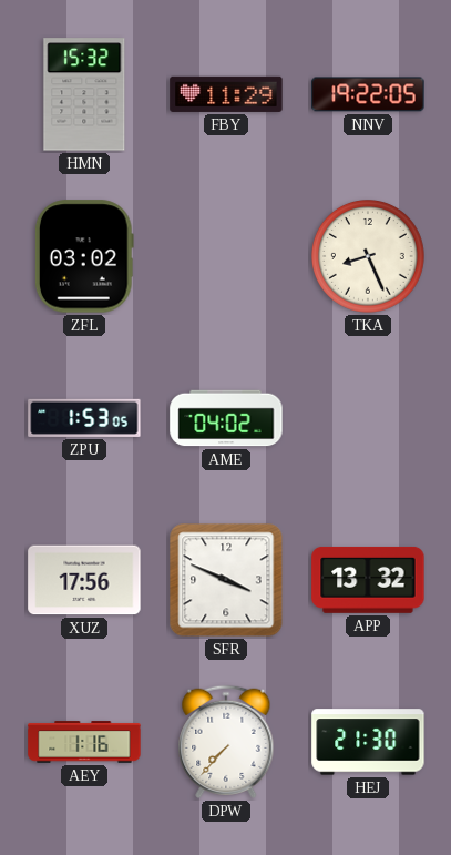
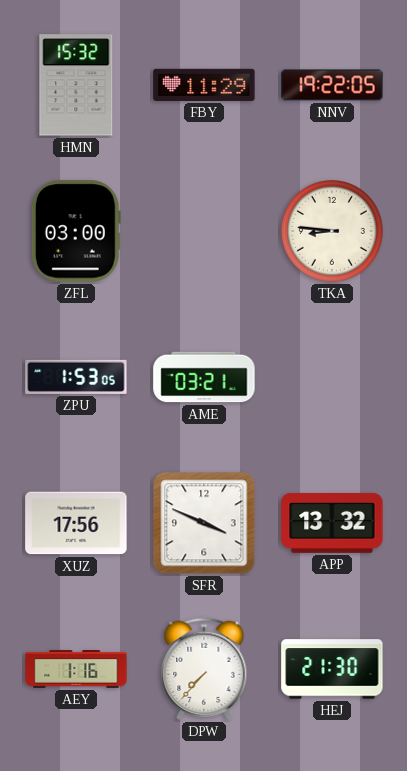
ZFL: 03:02 -> 03:00 (76, 231)
TKA: 8:26 -> 8:46 (333, 232)
AME: 04:02 -> 03:21 (204, 377)
